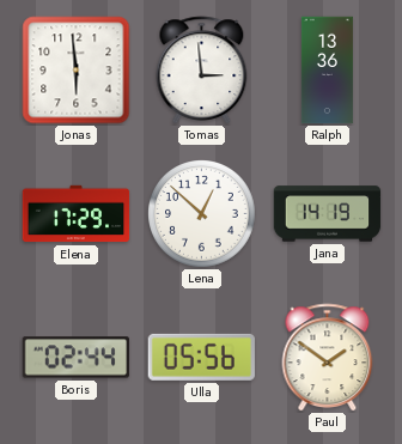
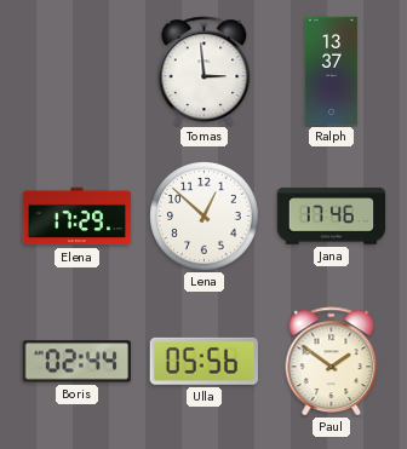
Jonas: 5:59 -> none (77, 71)
Ralph: 13:36 -> 13:37 (331, 71)
Jana: 14:19 -> 17:46 (332, 217)
